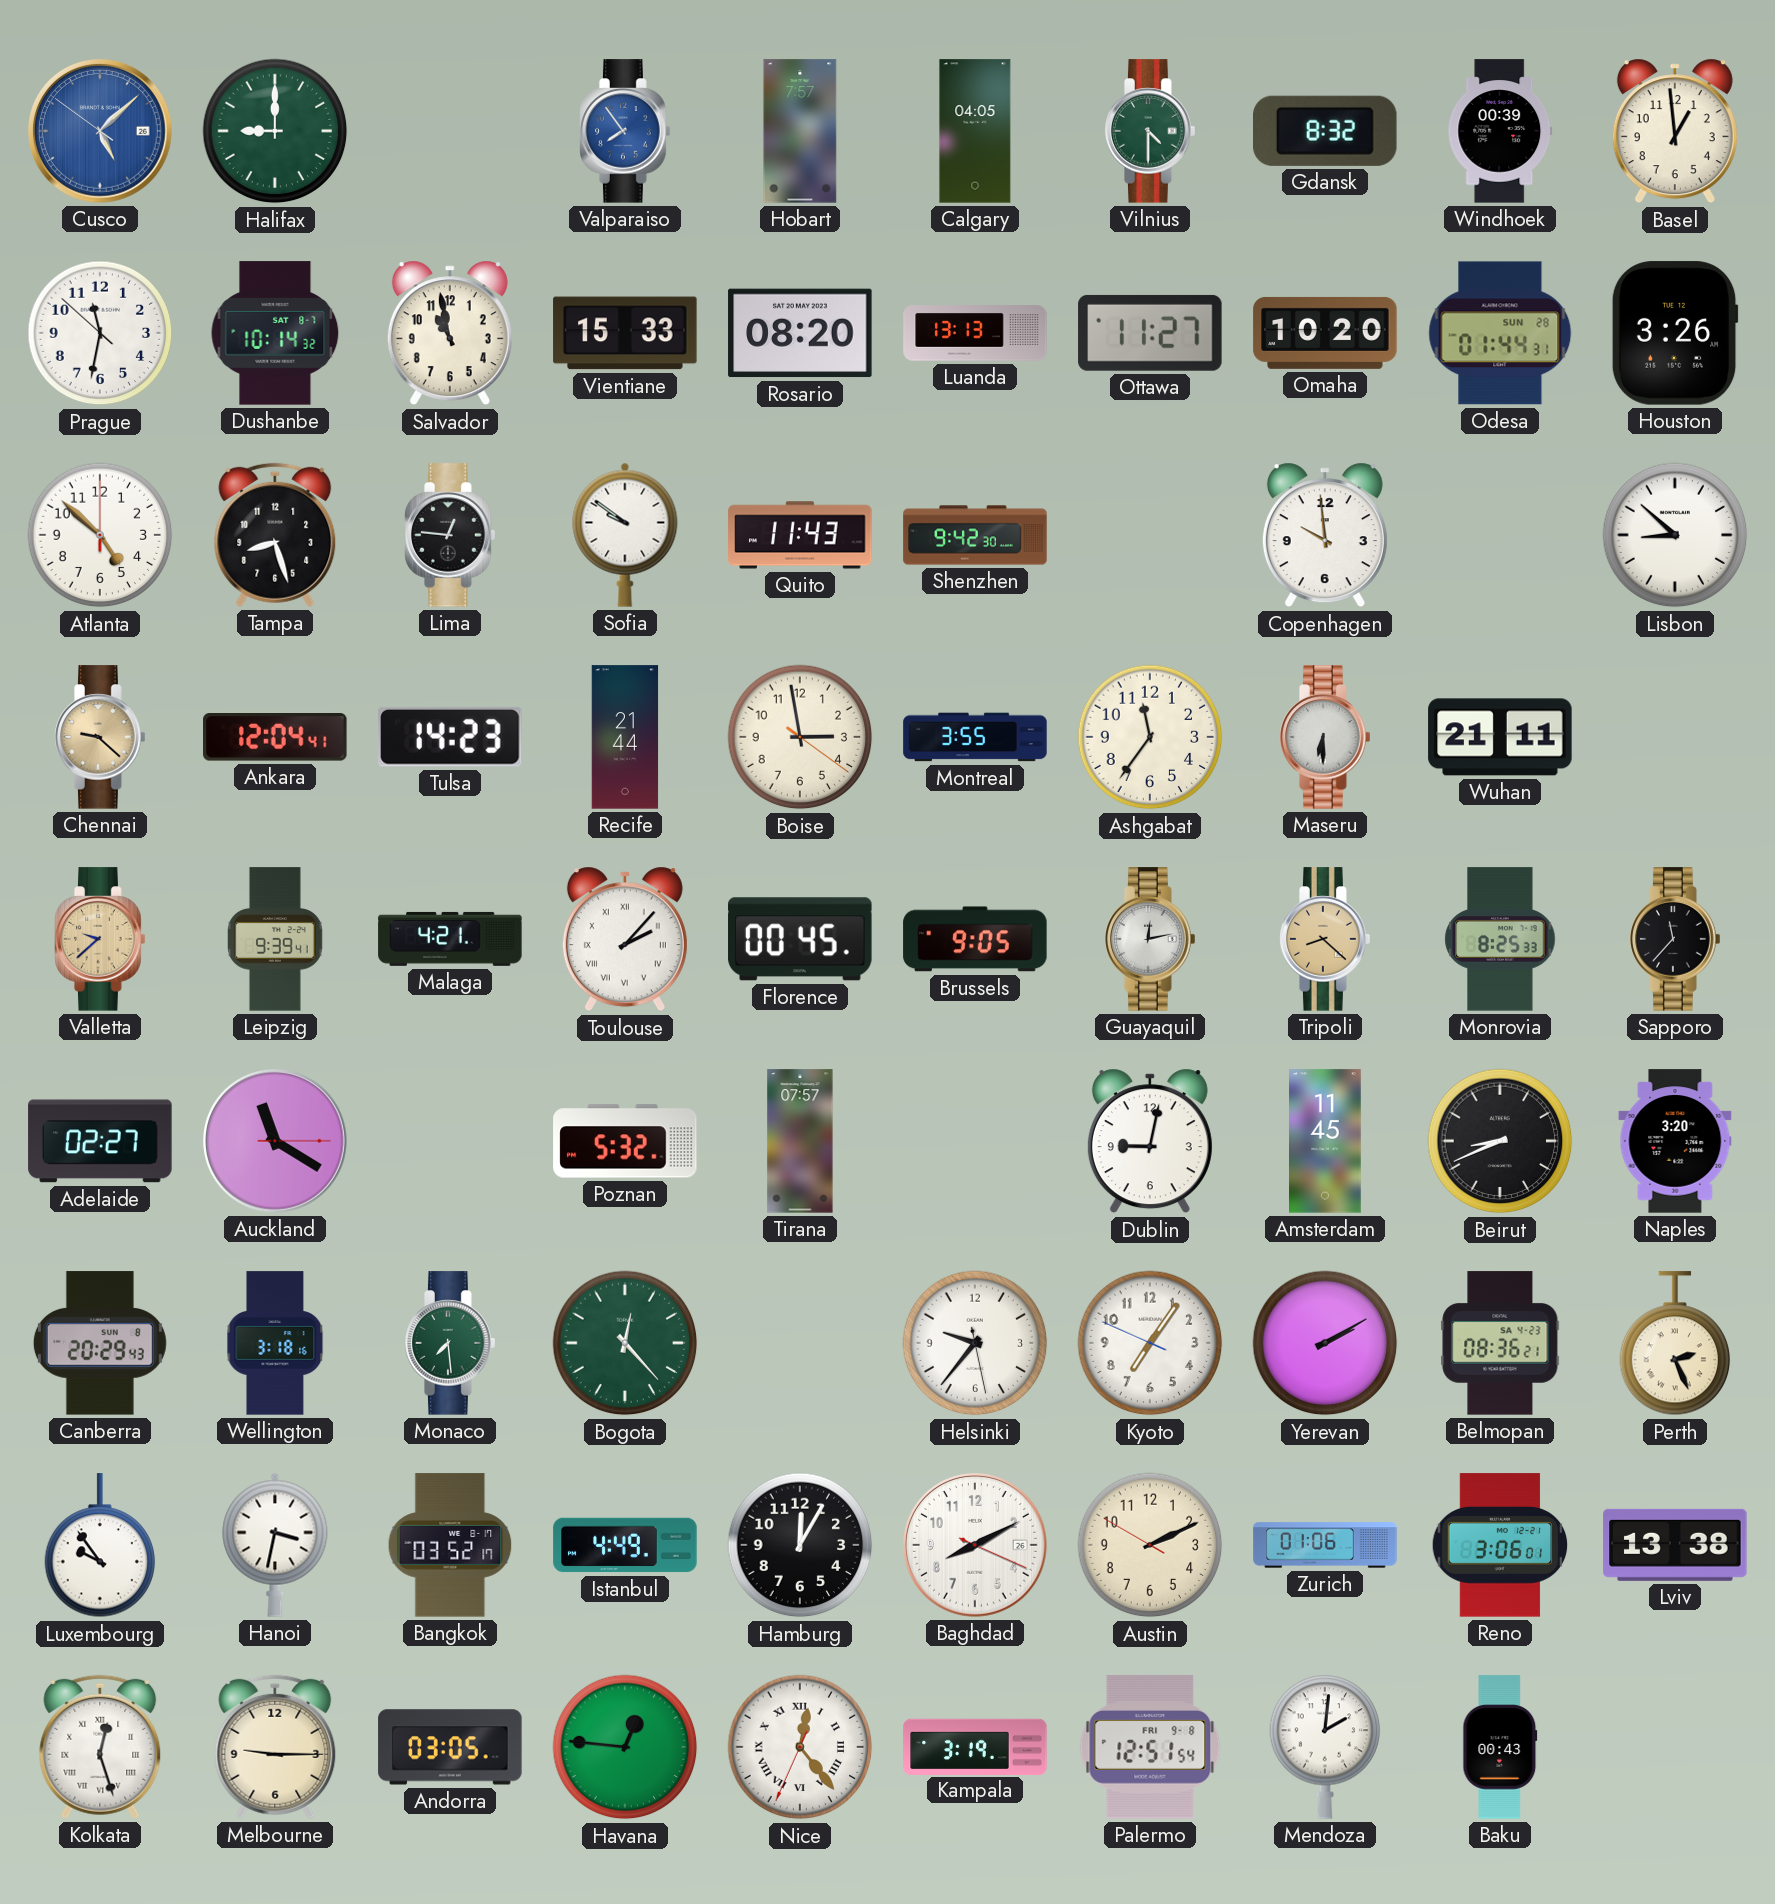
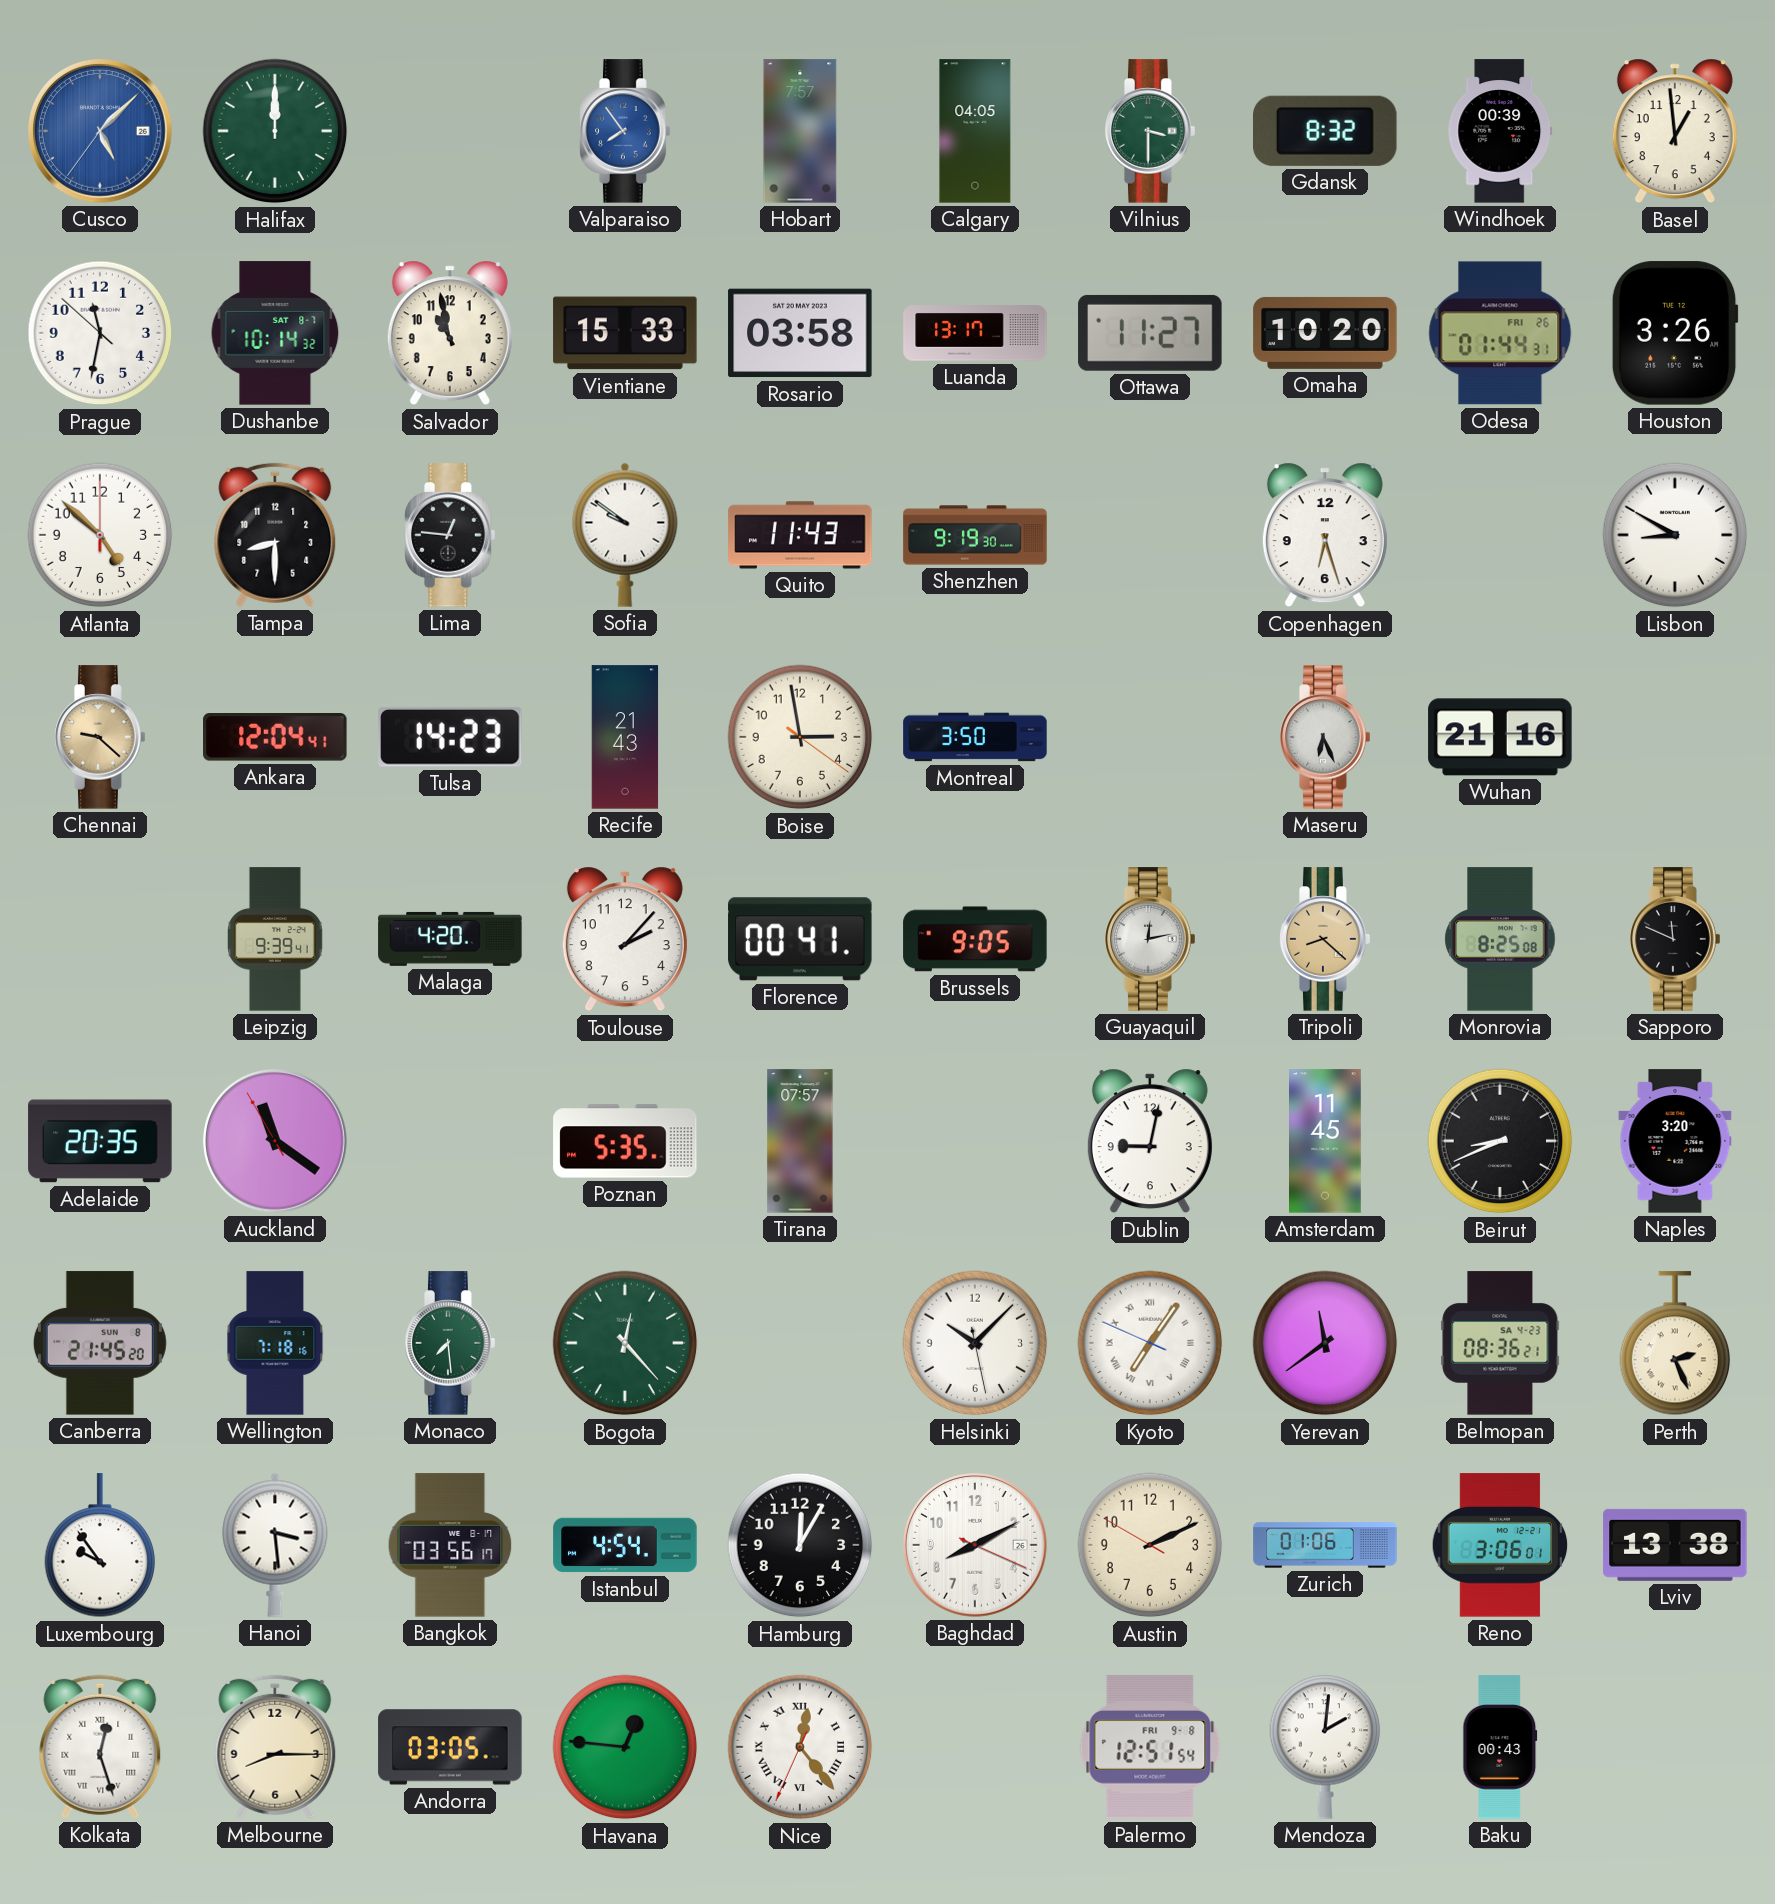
Cusco: 5:07:51 -> 5:07:36 (101, 132)
Halifax: 9:00 -> 12:00 (275, 131)
Vilnius: 4:30 -> 3:30 (1150, 131)
Rosario: 08:20 -> 03:58 (800, 333)
Luanda: 13:13 -> 13:17 (975, 333)
Odesa date: SUN 28 -> FRI 26 (1500, 333)
Tampa: 8:27 -> 8:30 (275, 535)
Shenzhen: 9:42 -> 9:19 (975, 535)
Copenhagen: 9:59 -> 6:27 (1325, 535)
Lisbon: 8:52 -> 8:50 (1675, 535)
Recife: 21:44 -> 21:43 (625, 737)
Montreal: 3:55 -> 3:50 (975, 737)
Ashgabat: 11:36 -> none (1150, 737)
Maseru: 6:30 -> 6:26 (1325, 737)
Wuhan: 21:11 -> 21:16 (1500, 737)
Valletta: 9:38 -> none (100, 939)
Malaga: 4:21 -> 4:20 (450, 939)
Toulouse numerals: Roman -> Arabic (625, 939)
Florence: 00:45 -> 00:41 (800, 939)
Monrovia: 8:25:33 -> 8:25:08 (1500, 939)
Sapporo: 11:37 -> 11:49 (1675, 939)
Adelaide: 02:27 -> 20:35 (100, 1141)
Auckland: 11:20:15 -> 11:20:55 (276, 1142)
Poznan: 5:32 -> 5:35 (625, 1141)
Canberra: 20:29 -> 21:45 (100, 1343)
Wellington: 3:18 -> 7:18 (275, 1343)
Helsinki: 9:36 -> 10:07 (975, 1343)
Kyoto numerals: Arabic -> Roman (1150, 1343)
Yerevan: 2:10 -> 11:39 (1325, 1343)
Hanoi: 3:32 -> 3:29 (275, 1545)
Bangkok: 03:52 -> 03:56 (450, 1545)
Istanbul: 4:49 -> 4:54 (625, 1545)
Melbourne: 9:15 -> 8:15 (275, 1747)
Kampala: 3:19 -> none (975, 1746)
